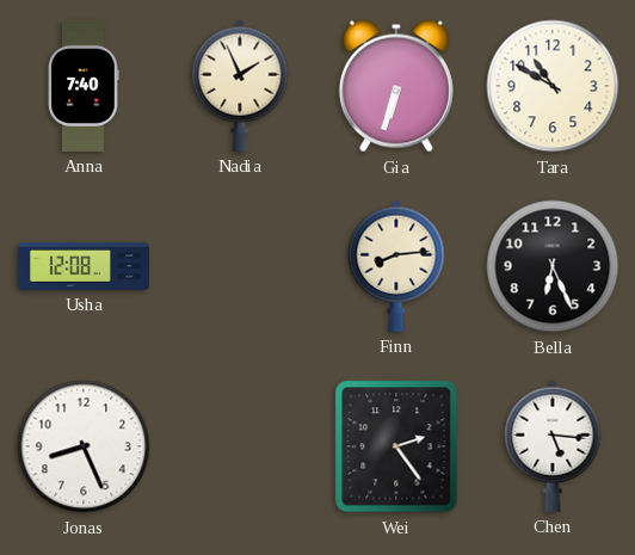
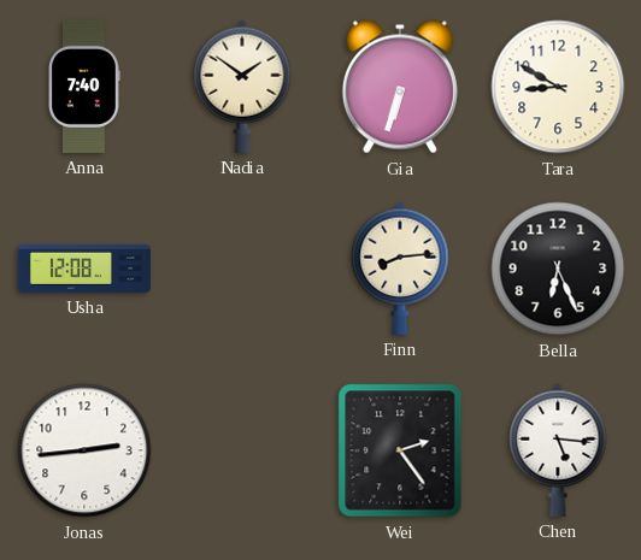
Nadia: 1:56 -> 1:51 (242, 87)
Tara: 10:50 -> 8:50 (558, 87)
Jonas: 8:26 -> 2:44 (84, 450)
